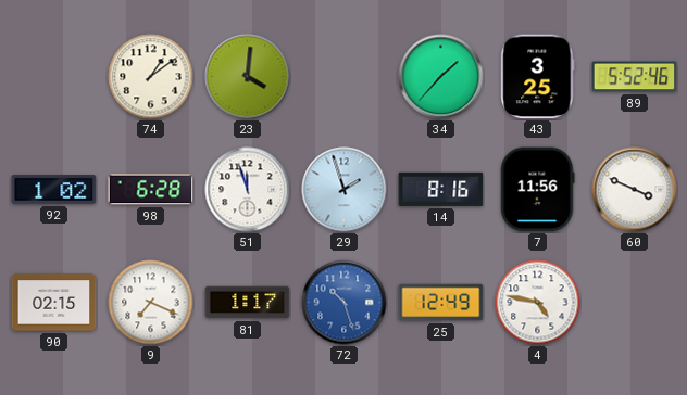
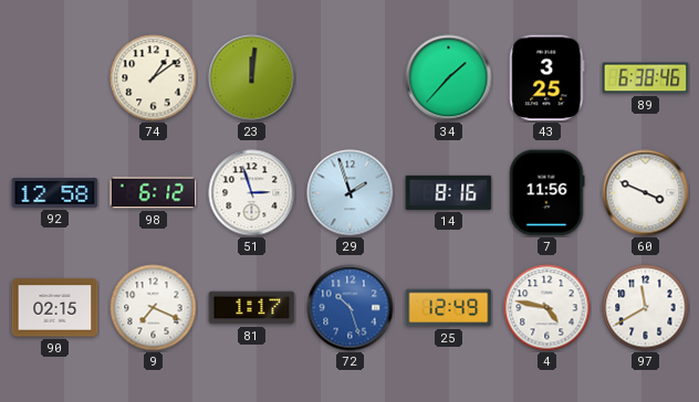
23: 4:01 -> 12:01 (252, 78)
89: 5:52 -> 6:38 (646, 78)
92: 1:02 -> 12:58 (55, 193)
98: 6:28 -> 6:12 (154, 193)
51: 11:57 -> 2:57 (252, 193)
97: none -> 11:40 (646, 308)
